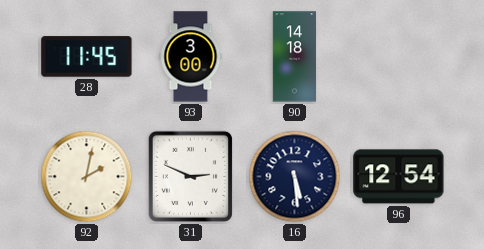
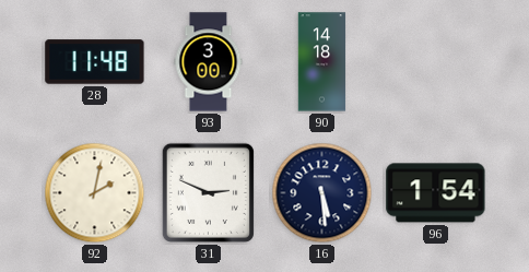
28: 11:45 -> 11:48 (95, 62)
96: 12:54 -> 1:54 (436, 193)
